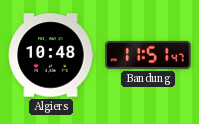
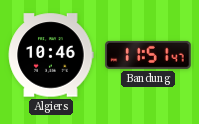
Algiers: 10:48 -> 10:46 (51, 55)
